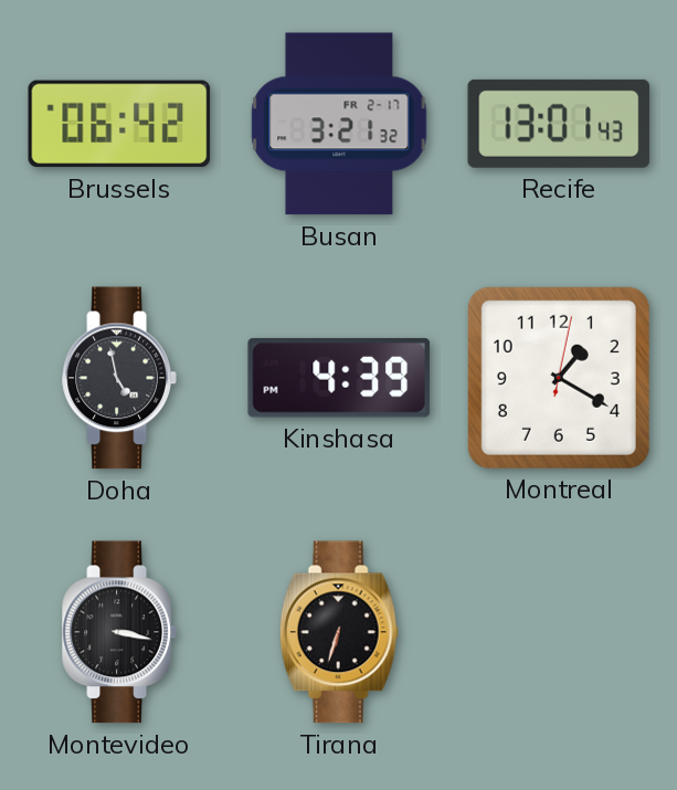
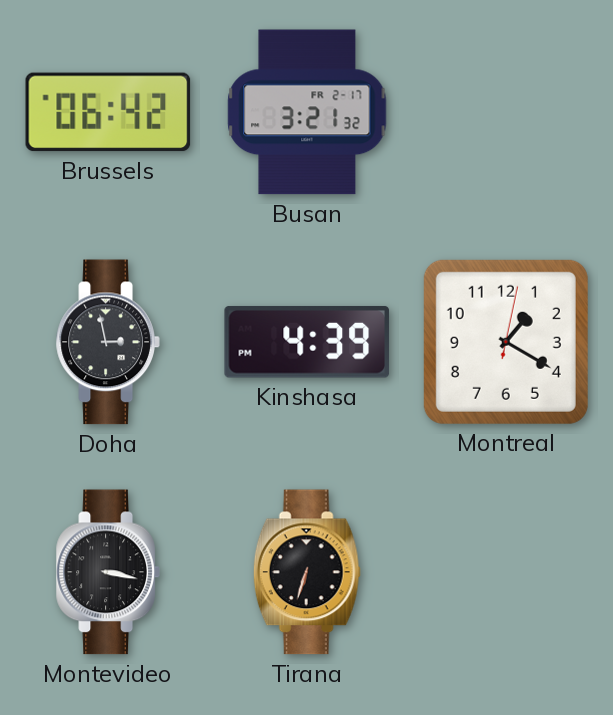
Recife: 13:01 -> none (559, 124)
Doha: 4:58 -> 2:58 (108, 342)
